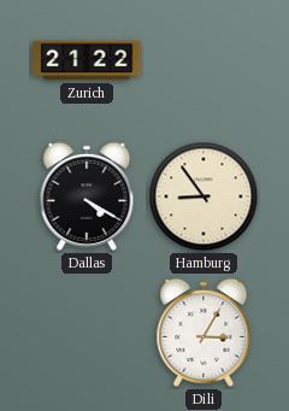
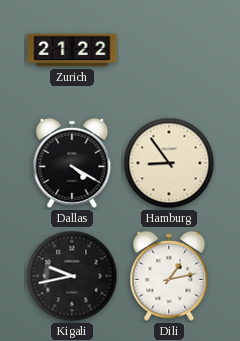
Kigali: none -> 9:43 (72, 276)
Dili: 3:05 -> 1:13 (169, 276)
